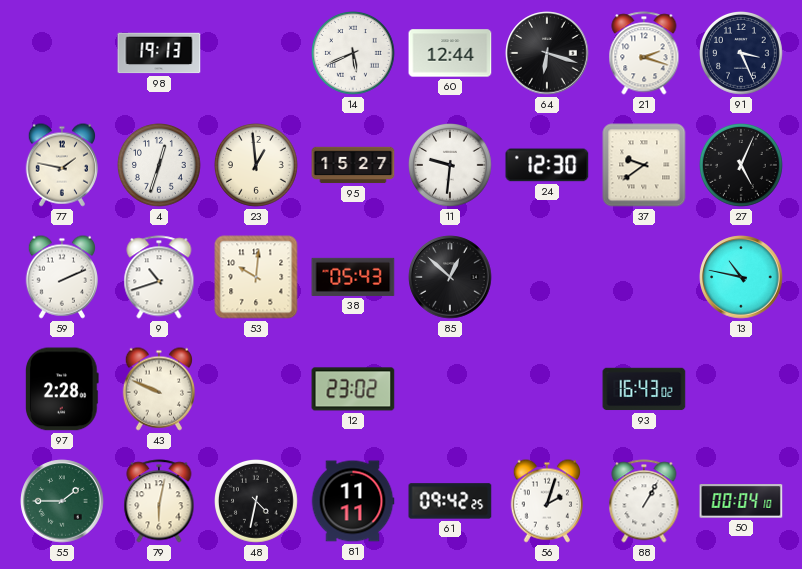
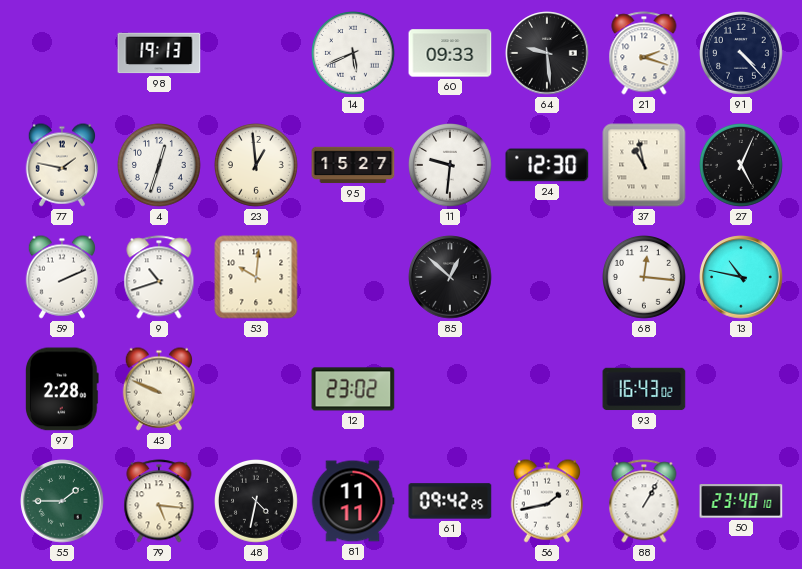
60: 12:44 -> 09:33 (450, 53)
64: 6:18 -> 9:29 (547, 53)
91: 3:26 -> 4:23 (742, 54)
37: 9:39 -> 10:58 (644, 165)
38: 05:43 -> none (353, 277)
68: none -> 12:16 (645, 278)
79: 6:02 -> 5:16 (159, 501)
56: 2:03 -> 1:43 (546, 501)
50: 00:04 -> 23:40 (741, 501)
